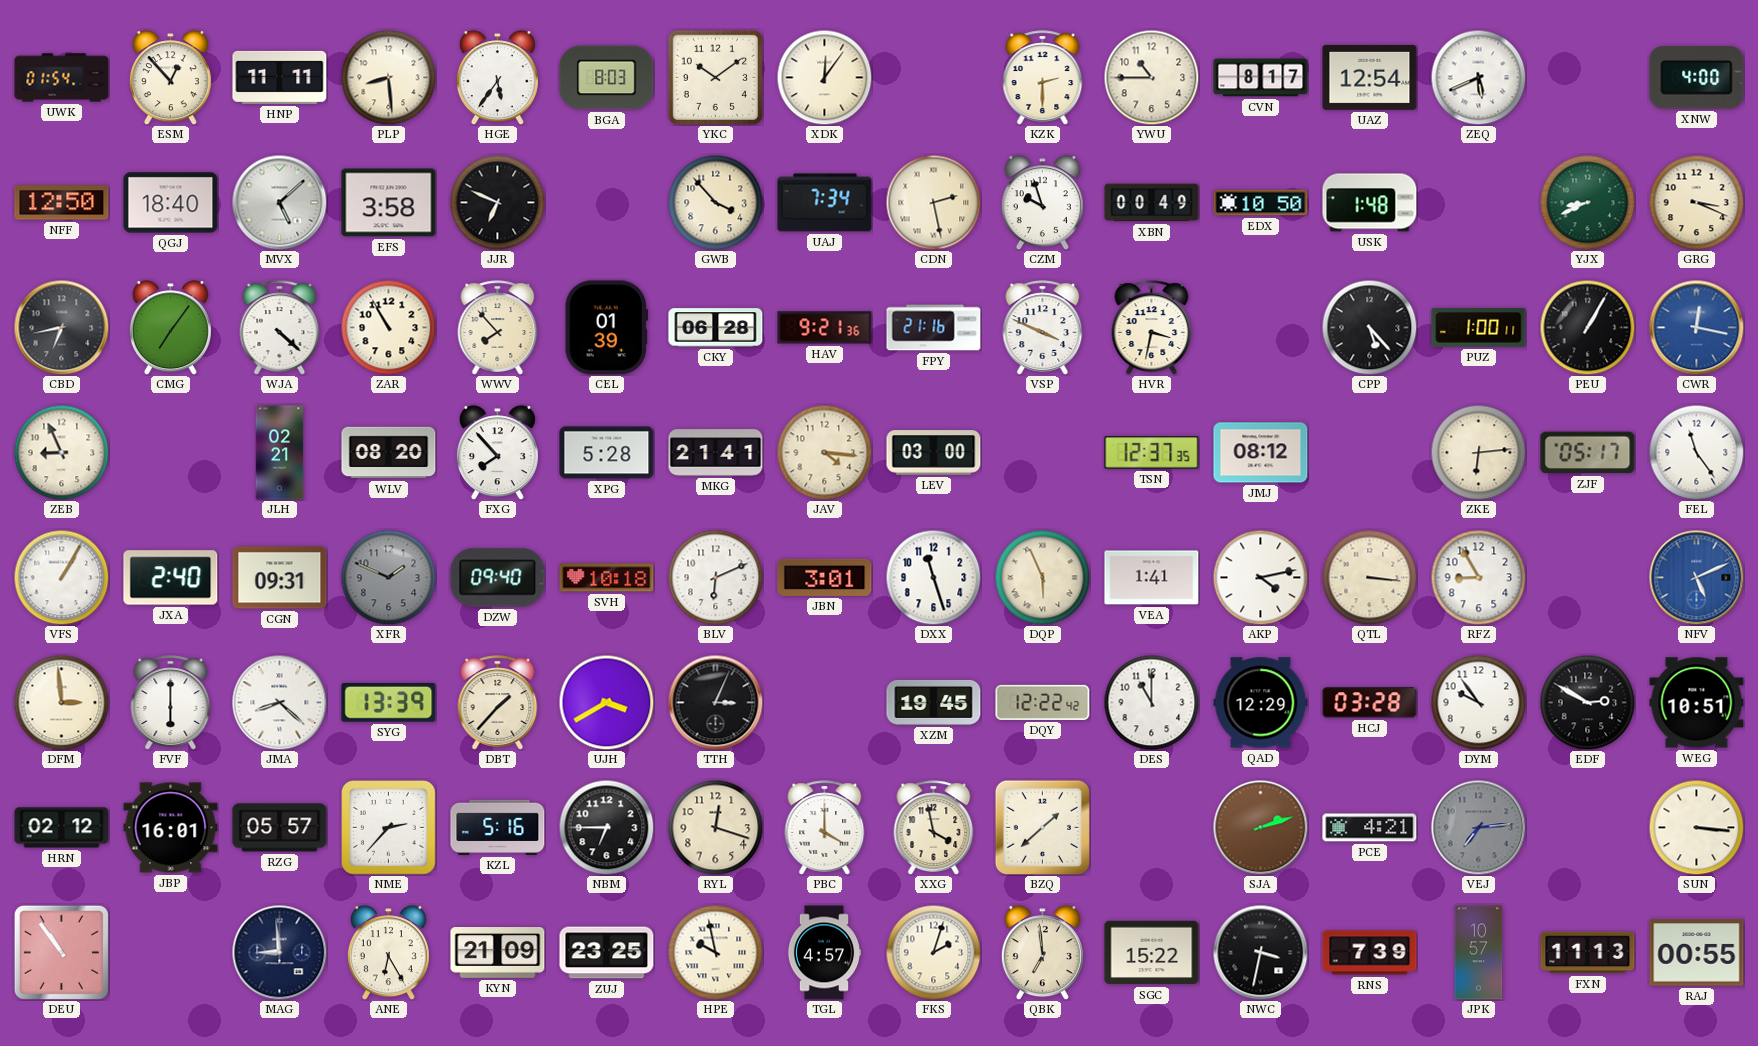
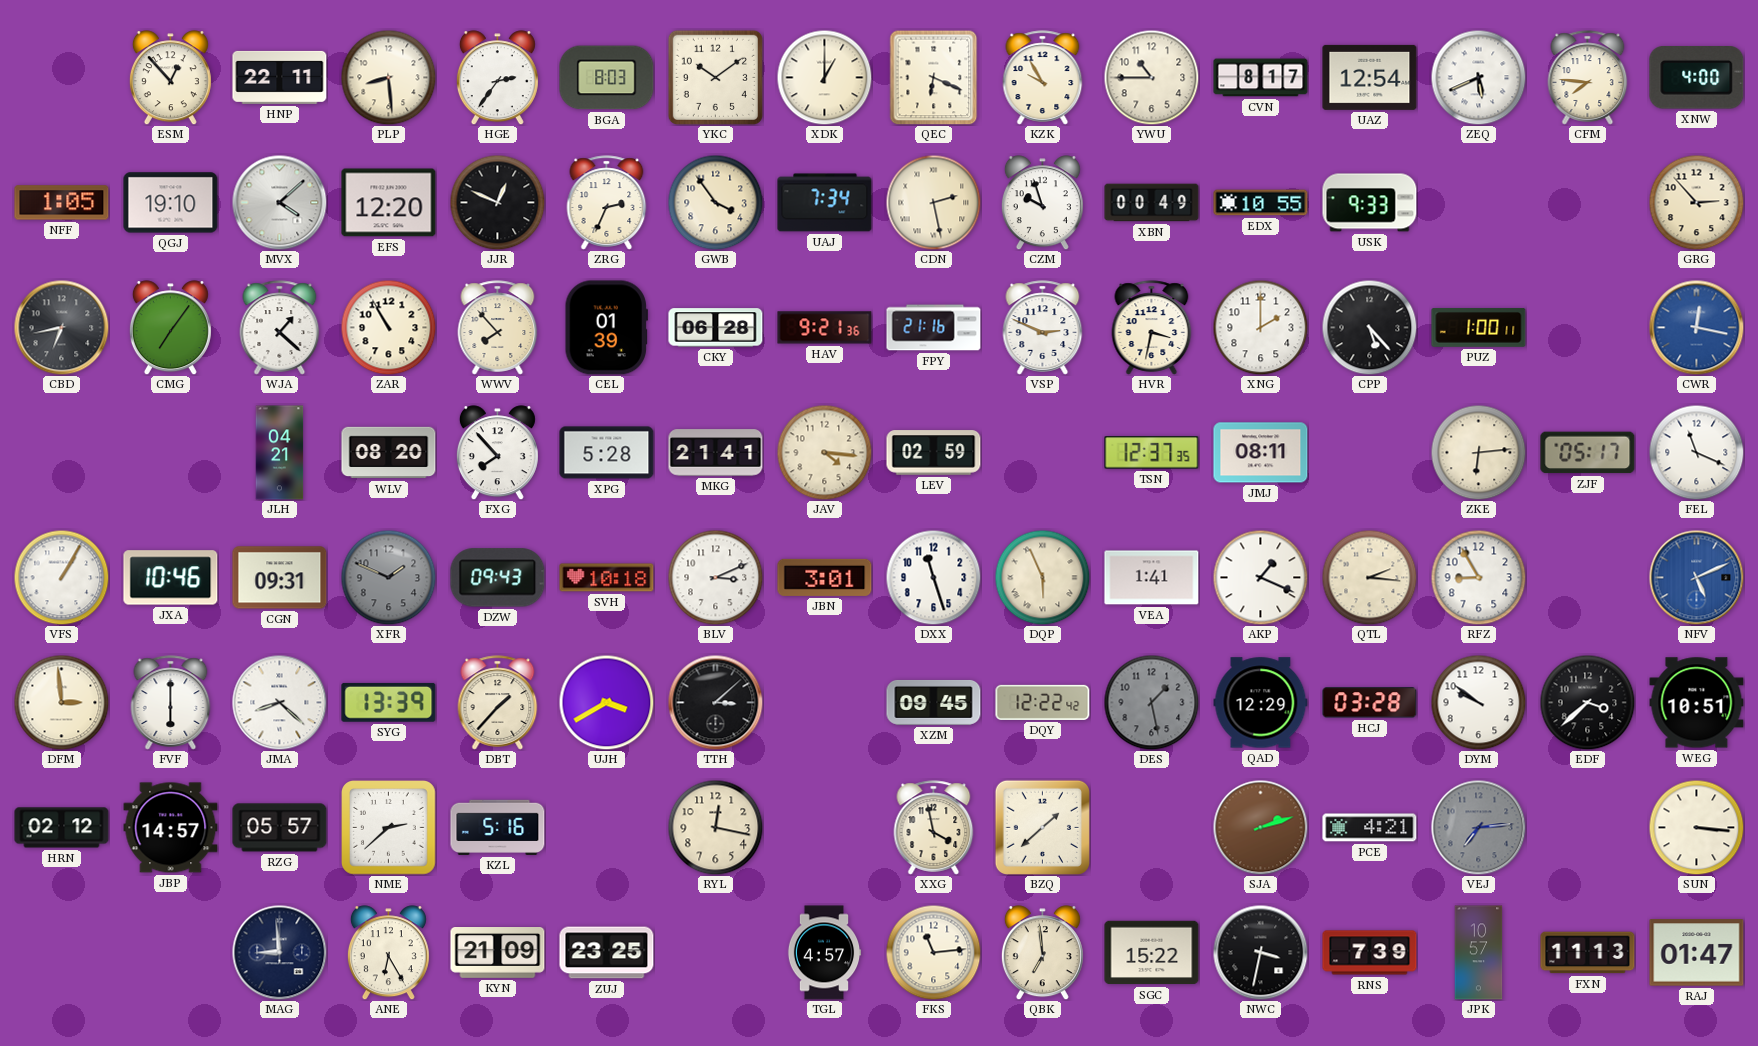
UWK: 01:54 -> none (62, 78)
HNP: 11:11 -> 22:11 (280, 77)
HGE: 5:36 -> 2:36 (497, 78)
XDK: 12:06 -> 1:00 (824, 77)
QEC: none -> 6:19 (934, 77)
KZK: 2:30 -> 9:55 (1043, 78)
CFM: none -> 7:46 (1588, 78)
NFF: 12:50 -> 1:05 (62, 203)
QGJ: 18:40 -> 19:10 (171, 203)
MVX: 5:08 -> 4:08 (279, 202)
EFS: 3:58 -> 12:20 (389, 203)
JJR: 6:49 -> 12:49 (497, 202)
ZRG: none -> 2:34 (607, 203)
GWB: 3:53 -> 3:54 (715, 202)
EDX: 10:50 -> 10:55 (1261, 203)
USK: 1:48 -> 9:33 (1370, 203)
YJX: 8:41 -> none (1587, 202)
GRG: 3:19 -> 2:53 (1696, 202)
WJA: 4:22 -> 1:22 (280, 328)
VSP: 3:49 -> 2:49 (1043, 328)
XNG: none -> 2:00 (1260, 327)
PEU: 1:05 -> none (1587, 327)
ZEB: 8:56 -> none (61, 452)
JLH: 02:21 -> 04:21 (280, 453)
LEV: 03:00 -> 02:59 (934, 453)
JMJ: 08:12 -> 08:11 (1261, 453)
FEL: 11:24 -> 11:19 (1696, 452)
JXA: 2:40 -> 10:46 (171, 578)
DZW: 09:40 -> 09:43 (498, 578)
BLV: 6:11 -> 3:11 (715, 577)
AKP: 4:13 -> 1:19 (1260, 577)
QTL: 3:16 -> 2:16 (1369, 577)
TTH: 3:04 -> 3:08 (715, 702)
XZM: 19:45 -> 09:45 (934, 702)
DES: 11:00 -> 1:28 (1151, 702)
DES dial: white -> grey (1151, 702)
DYM: 9:54 -> 9:51 (1478, 702)
EDF: 2:50 -> 3:38 (1587, 702)
JBP: 16:01 -> 14:57 (171, 828)
NME: 2:37 -> 2:38 (389, 828)
NBM: 6:45 -> none (606, 827)
RYL: 12:18 -> 12:17 (715, 827)
PBC: 4:00 -> none (825, 828)
DEU: 10:54 -> none (61, 952)
HPE: 9:58 -> none (715, 952)
FKS: 2:03 -> 11:14 (933, 952)
RAJ: 00:55 -> 01:47 (1697, 953)
